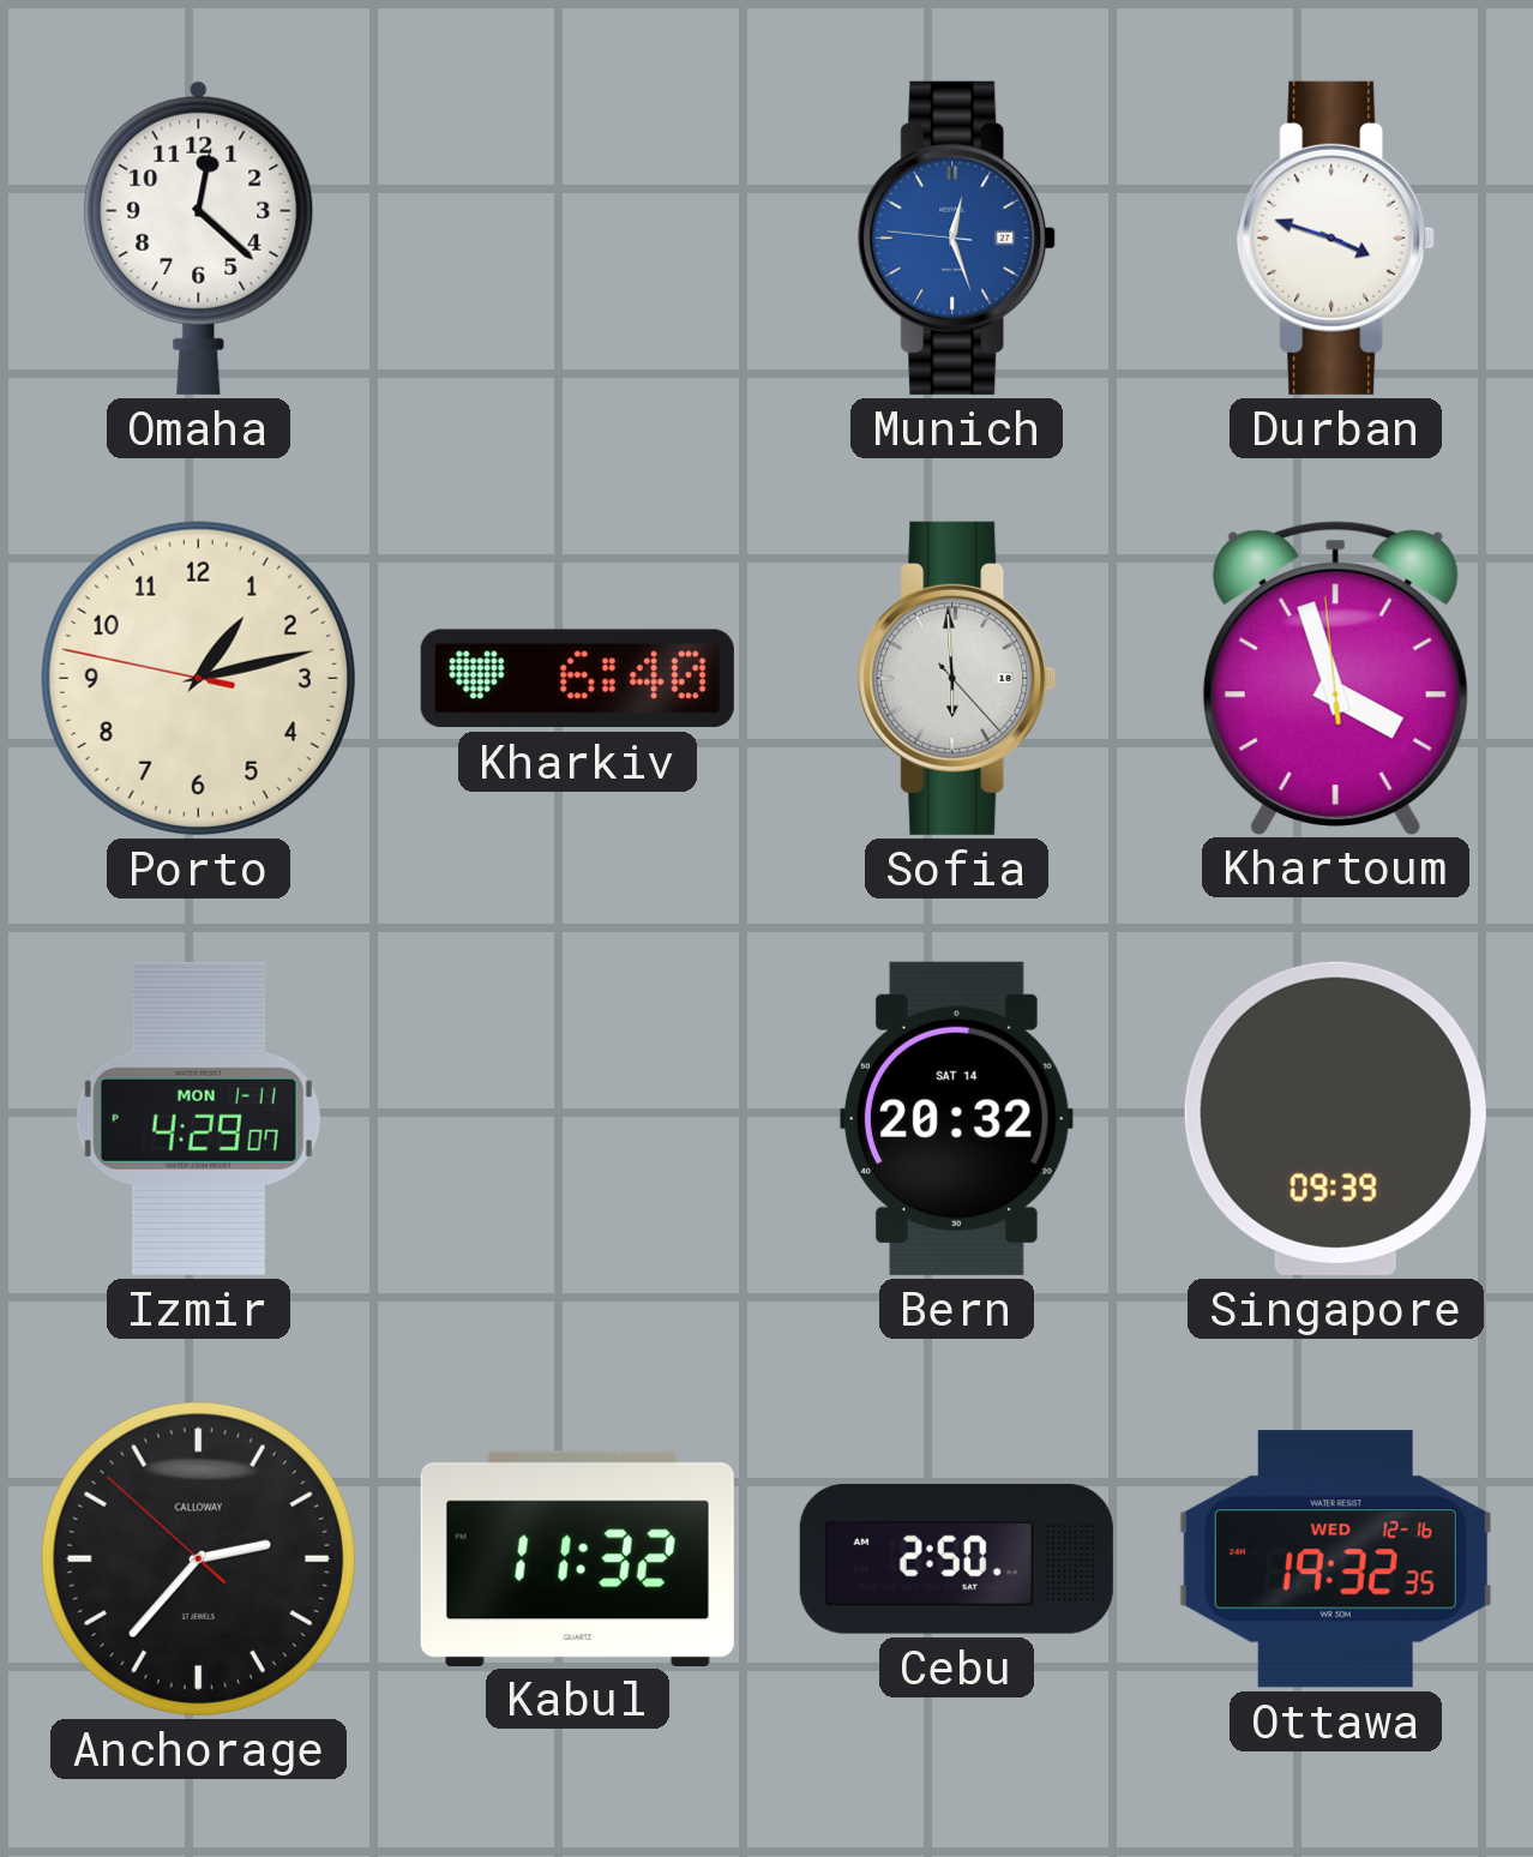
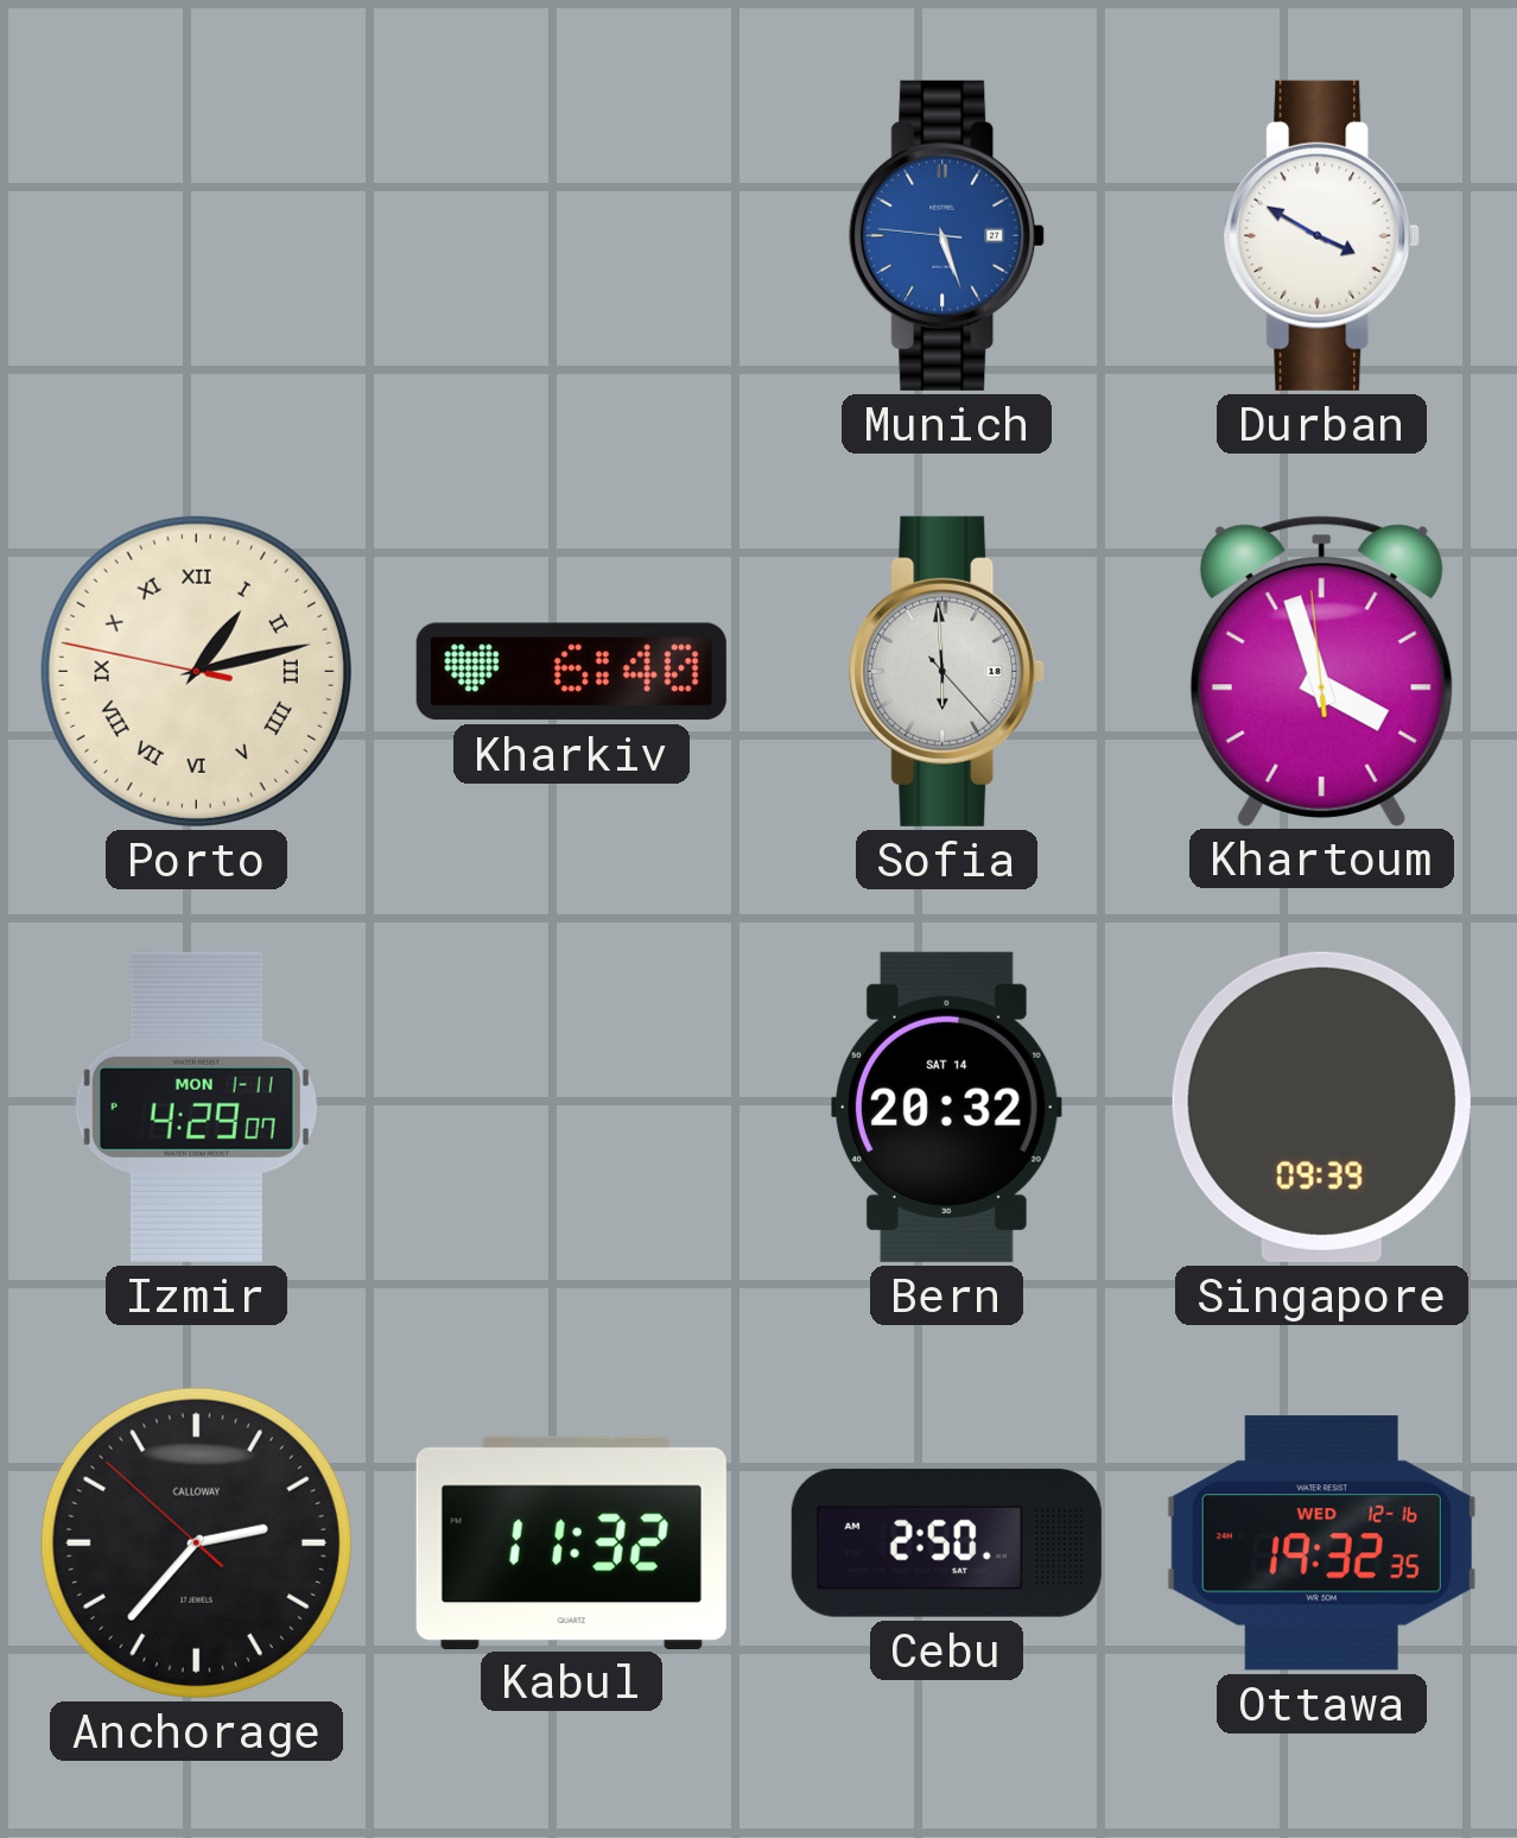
Omaha: 12:22 -> none (199, 238)
Munich: 12:26 -> 5:26 (947, 235)
Durban: 3:48 -> 3:50 (1322, 235)
Porto numerals: Arabic -> Roman (196, 671)
